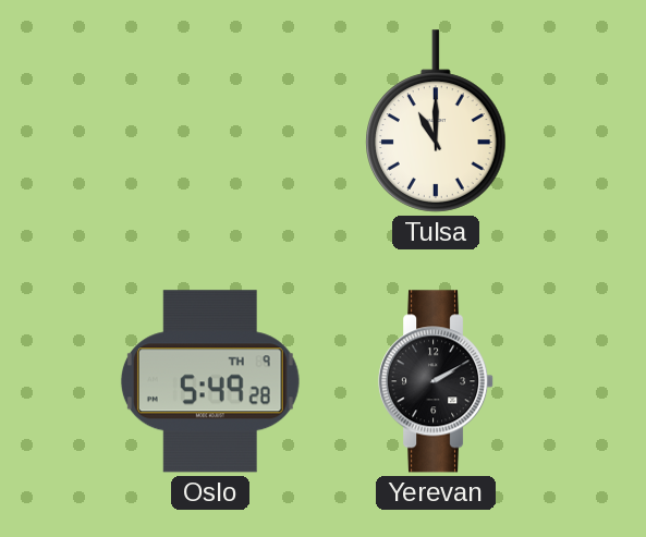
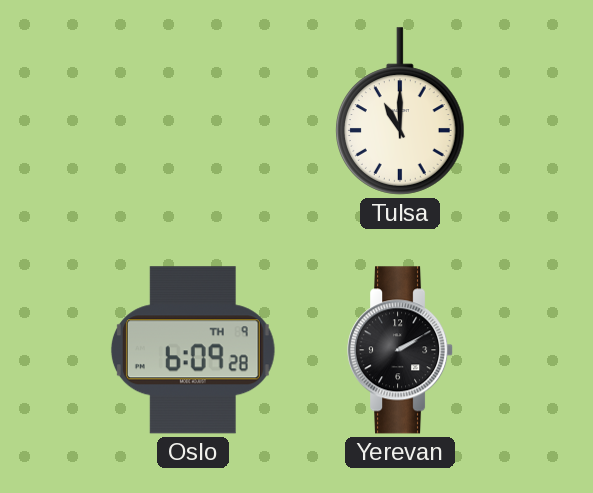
Oslo: 5:49 -> 6:09 (193, 350)
